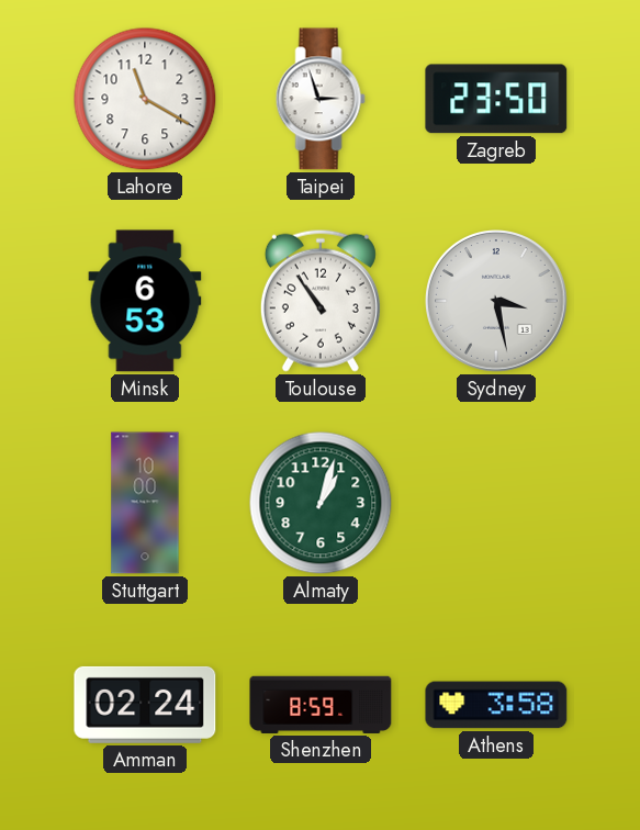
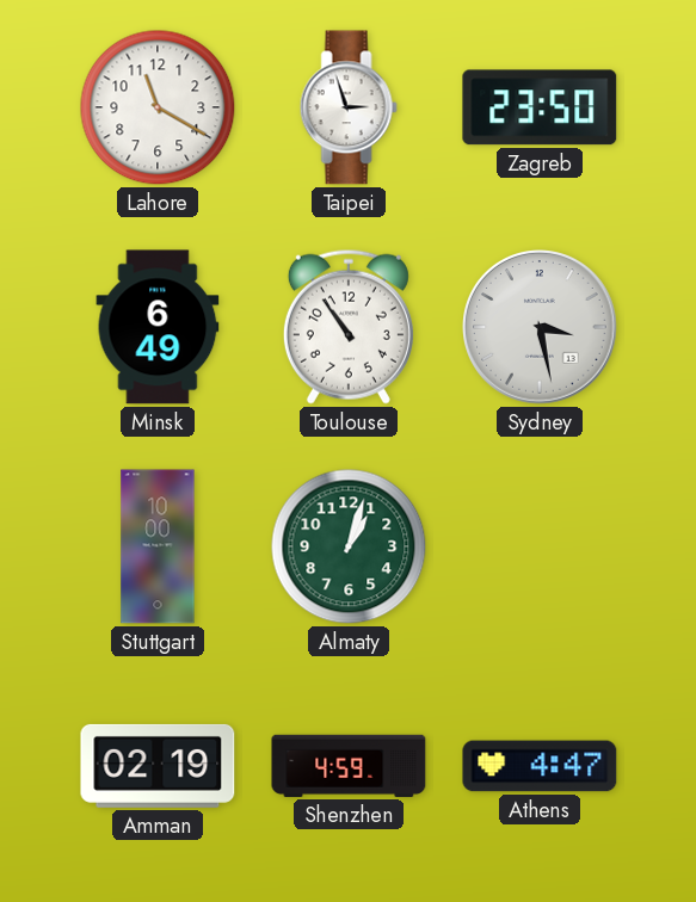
Minsk: 6:53 -> 6:49 (158, 327)
Amman: 02:24 -> 02:19 (158, 766)
Shenzhen: 8:59 -> 4:59 (349, 766)
Athens: 3:58 -> 4:47 (540, 766)
